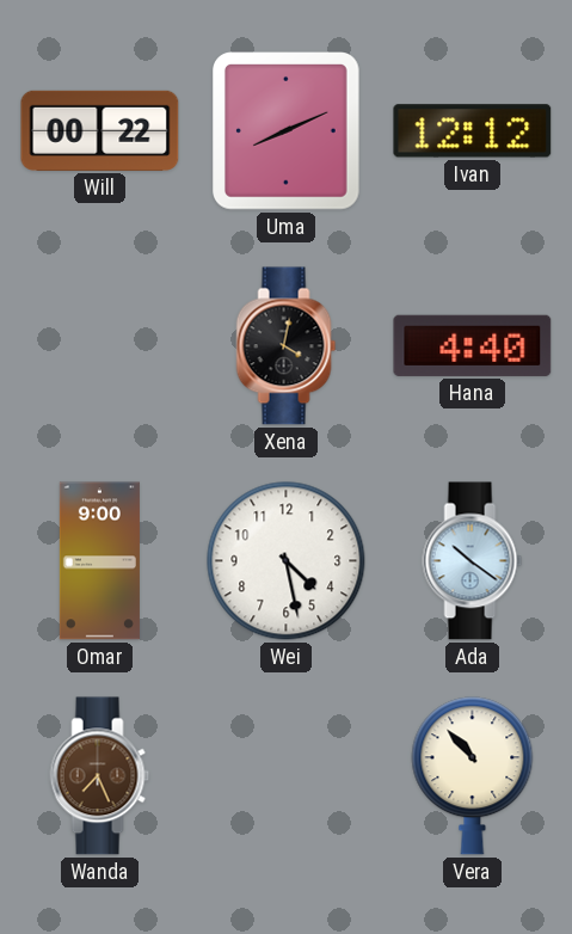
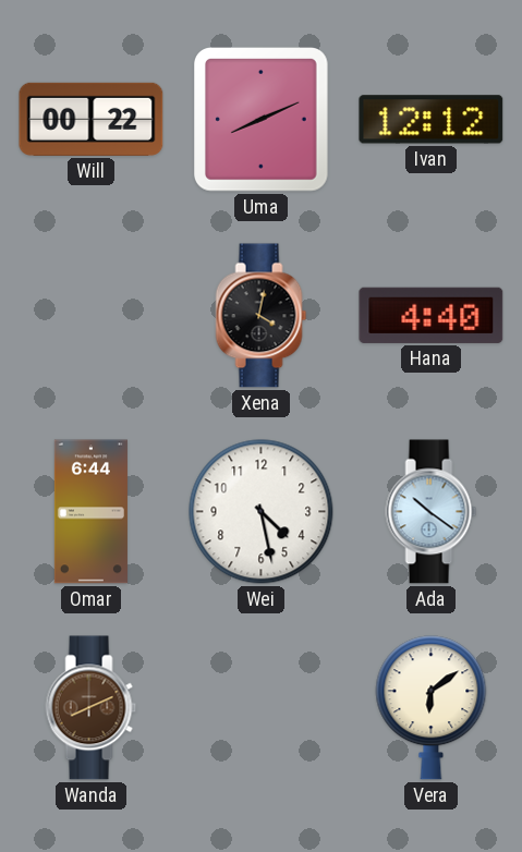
Omar: 9:00 -> 6:44 (90, 512)
Wanda: 7:26 -> 8:11 (92, 708)
Vera: 10:53 -> 6:09 (432, 708)
